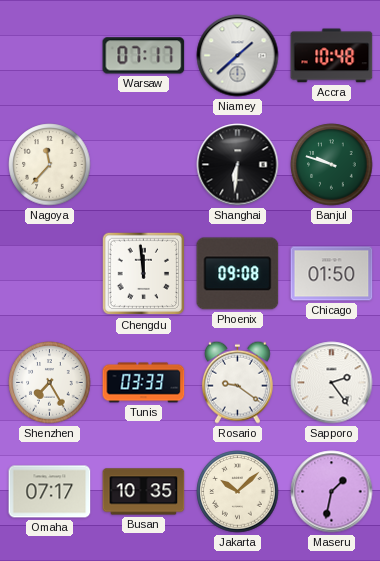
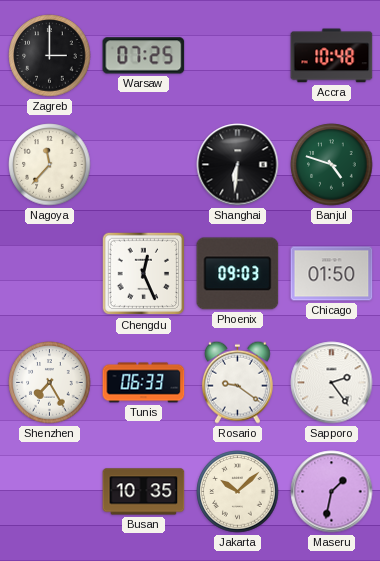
Zagreb: none -> 3:00 (50, 56)
Warsaw: 07:17 -> 07:25 (144, 56)
Niamey: 1:38 -> none (238, 56)
Banjul: 9:48 -> 4:48 (332, 165)
Chengdu: 11:59 -> 12:26 (144, 274)
Phoenix: 09:08 -> 09:03 (238, 274)
Tunis: 03:33 -> 06:33 (144, 383)
Omaha: 07:17 -> none (50, 492)
